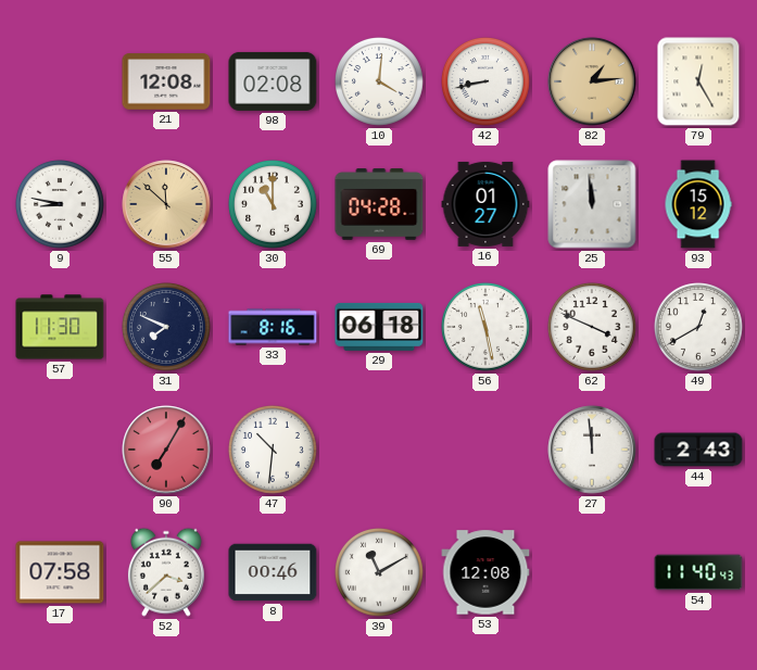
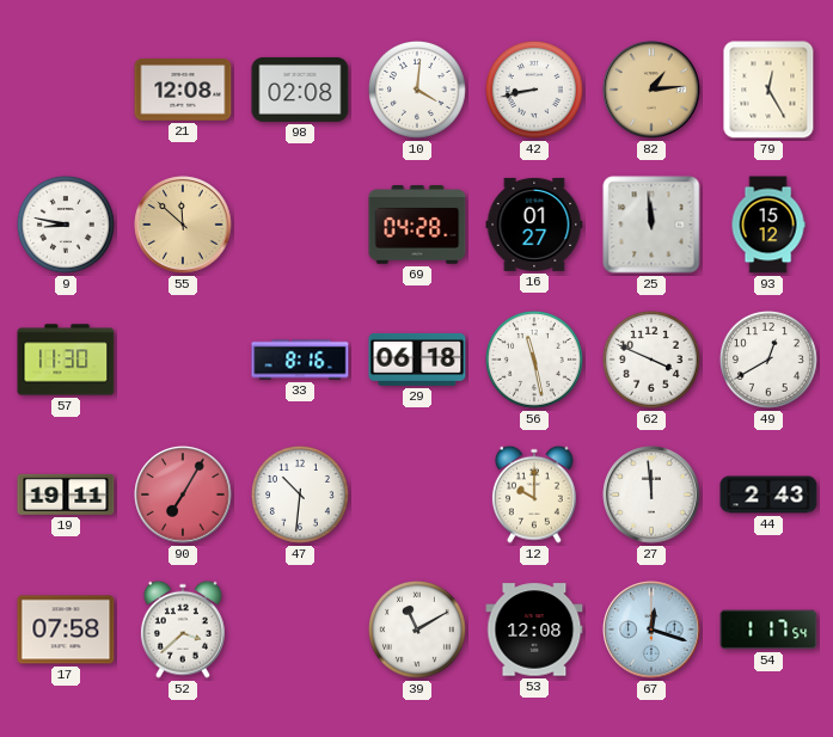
30: 11:00 -> none (274, 205)
31: 7:49 -> none (167, 328)
19: none -> 19:11 (66, 495)
12: none -> 10:00 (534, 495)
8: 00:46 -> none (273, 572)
67: none -> 12:18 (651, 629)
54: 11:40 -> 1:17 (768, 629)
